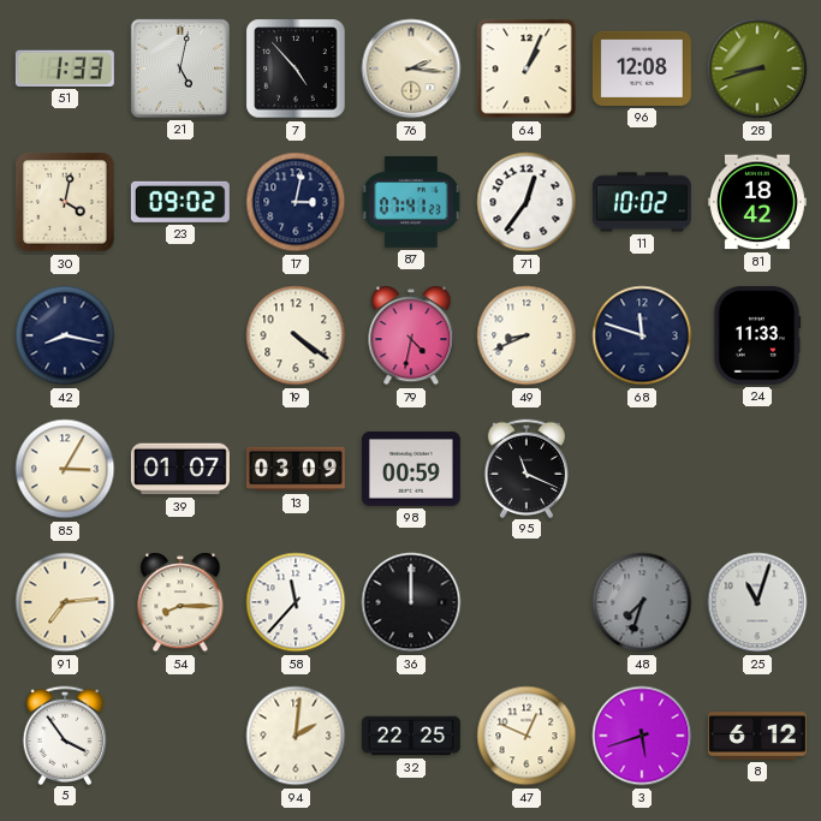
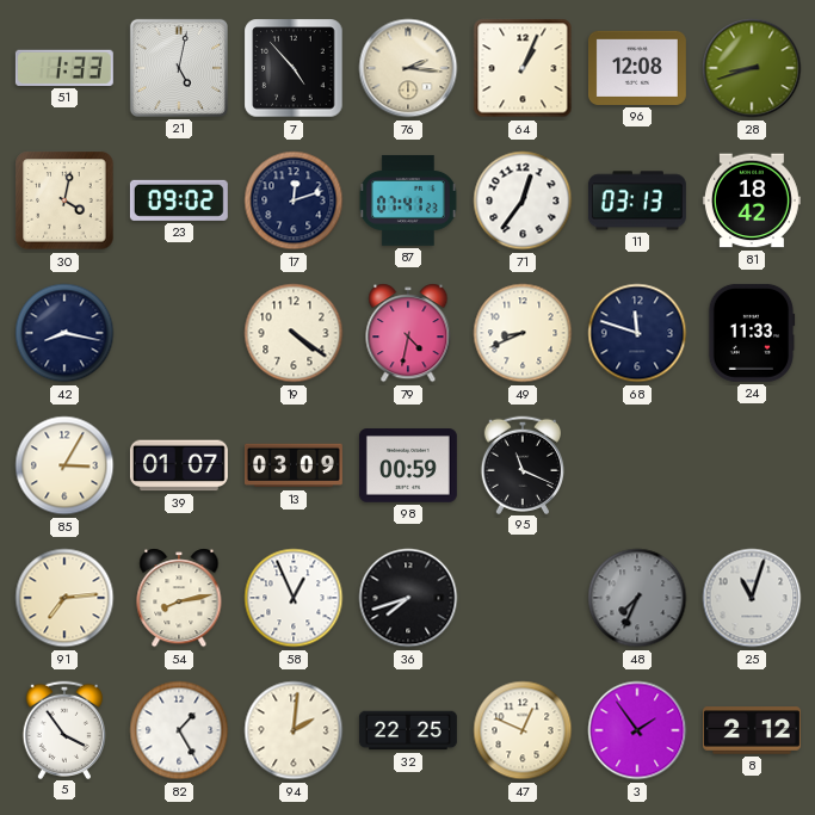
17: 3:02 -> 12:12 (294, 200)
11: 10:02 -> 03:13 (637, 200)
54: 8:15 -> 8:13 (179, 598)
58: 11:37 -> 12:56 (294, 598)
36: 12:00 -> 7:42 (408, 598)
48: 7:33 -> 7:34 (637, 598)
82: none -> 1:25 (179, 730)
3: 5:42 -> 1:54 (637, 730)
8: 6:12 -> 2:12 (752, 730)
